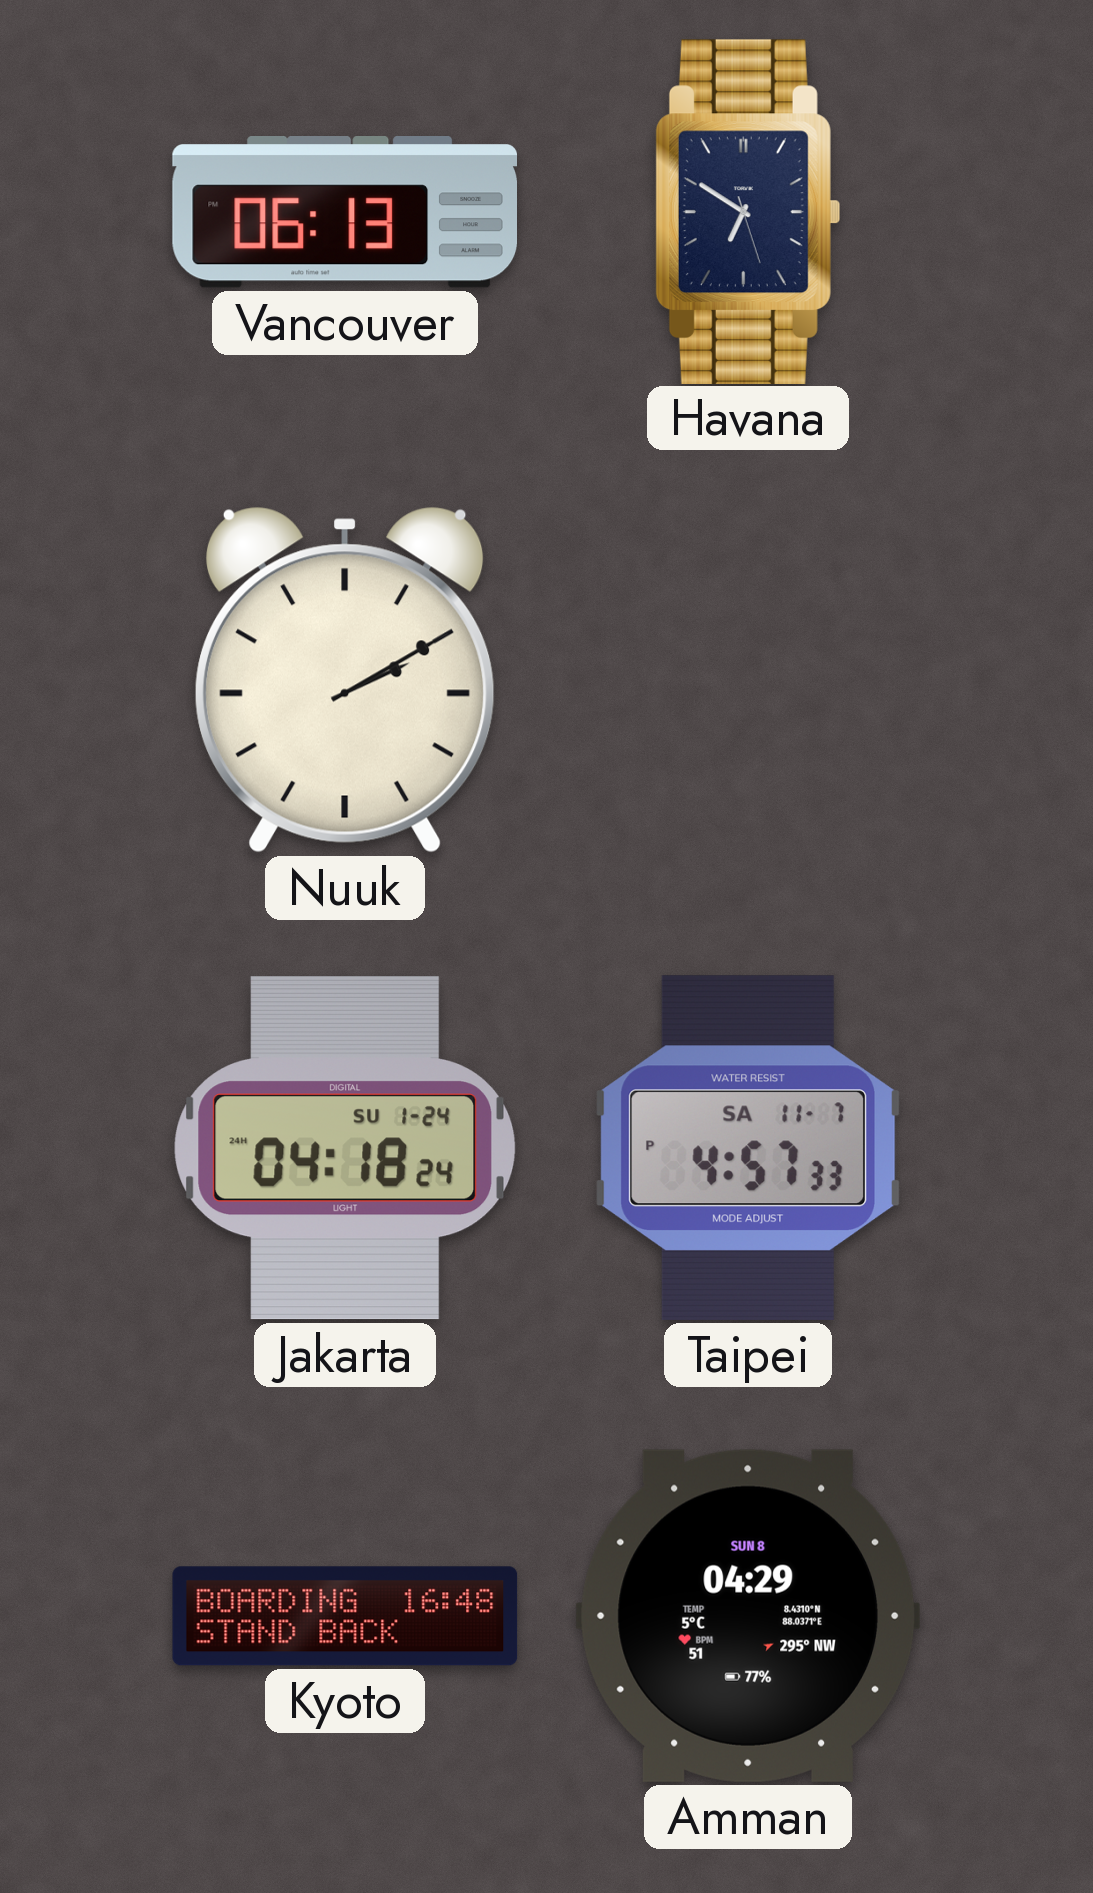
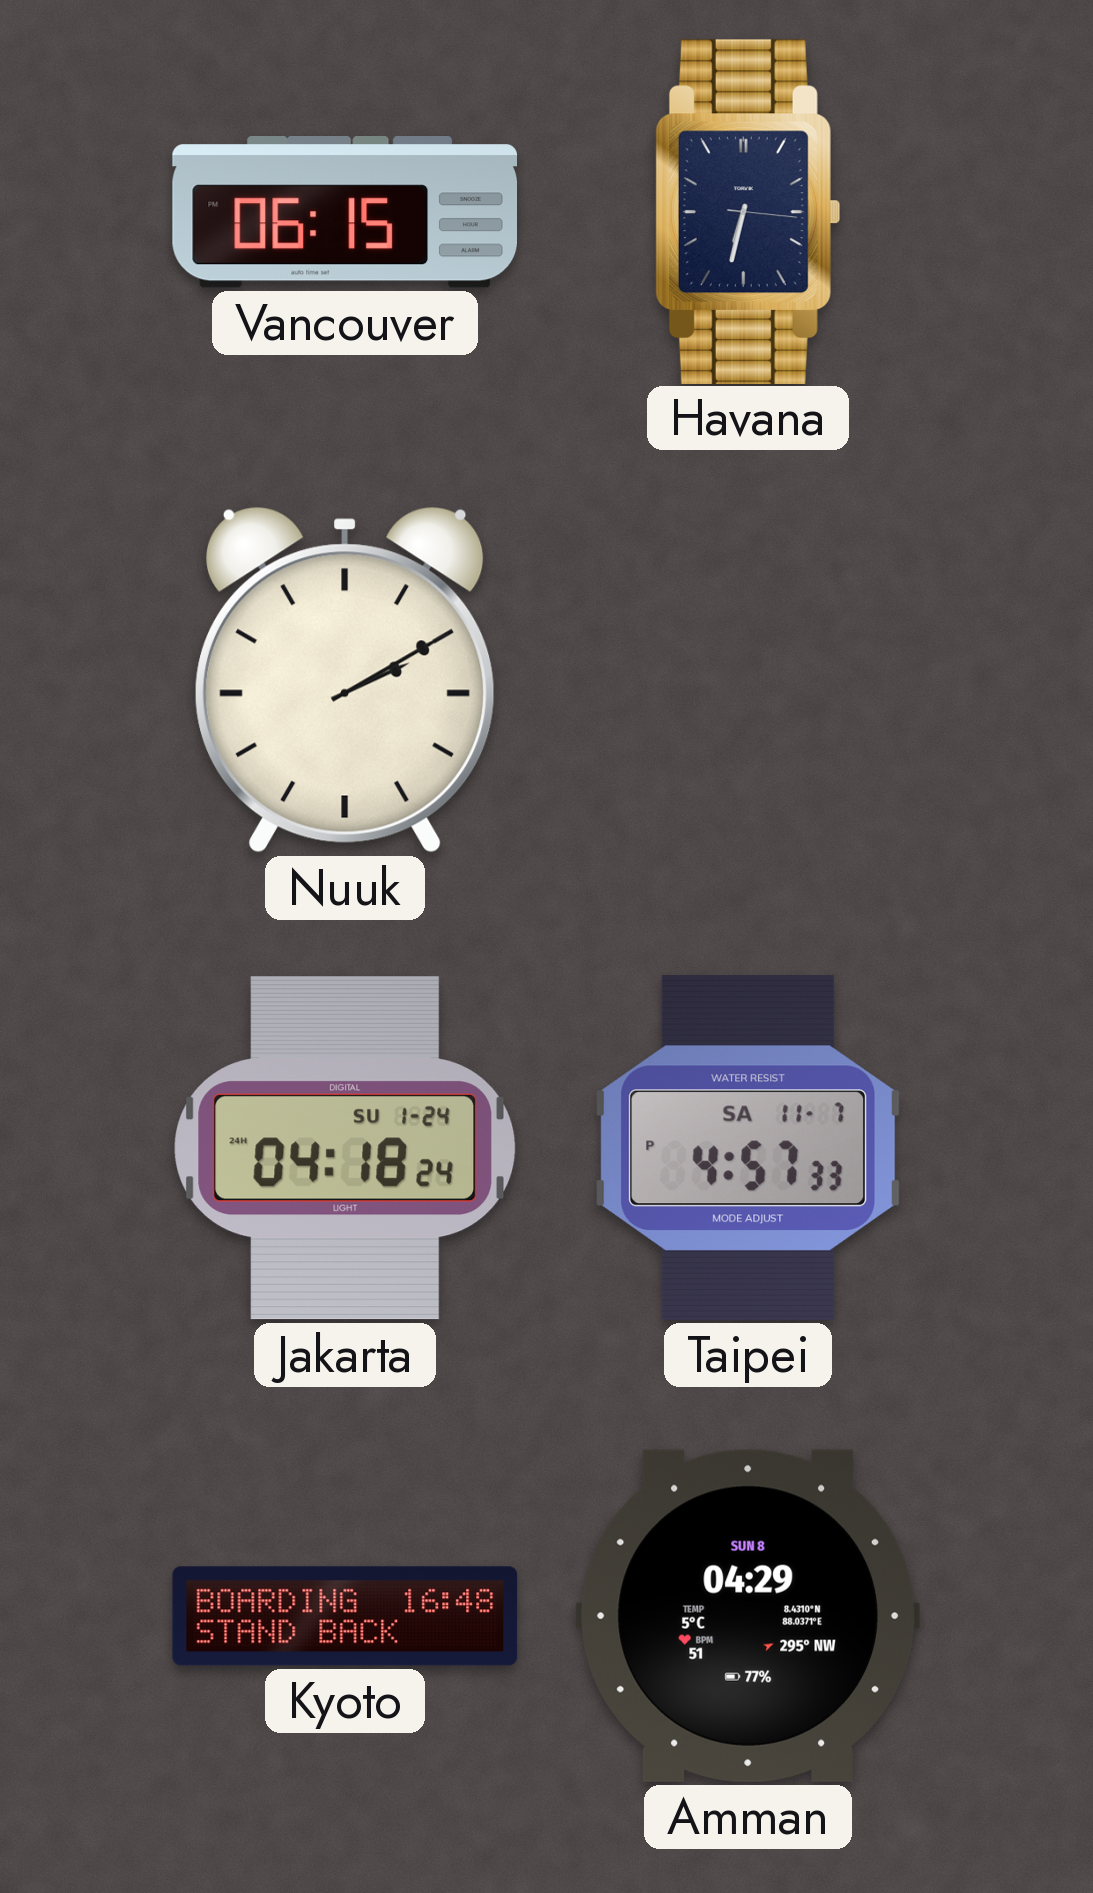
Vancouver: 06:13 -> 06:15 (344, 213)
Havana: 6:50 -> 6:32 (747, 211)
